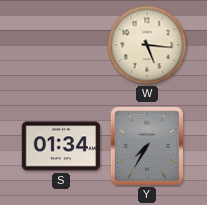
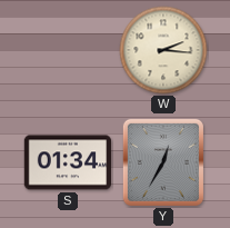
W: 5:16 -> 2:16 (163, 50)
Y: 7:35 -> 12:35 (163, 162)
